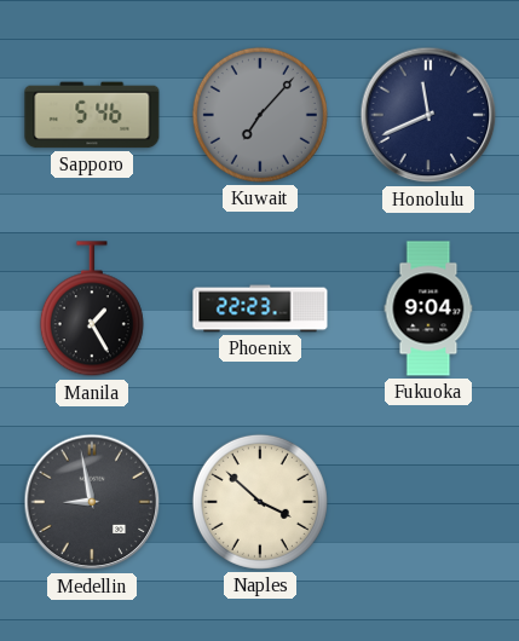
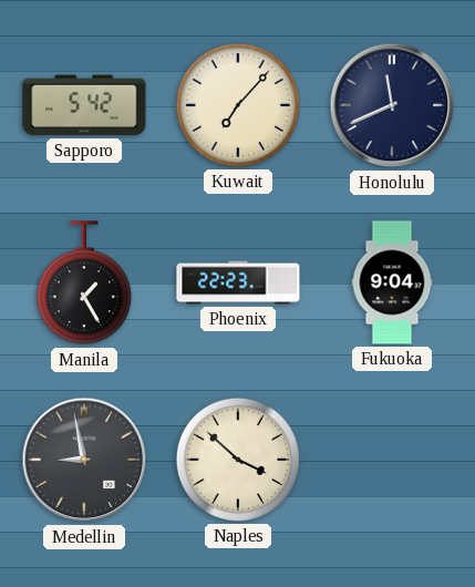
Sapporo: 5:46 -> 5:42 (84, 105)
Kuwait dial: grey -> cream (238, 105)
